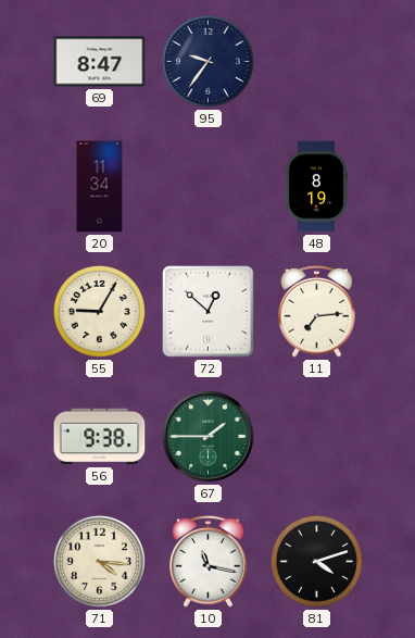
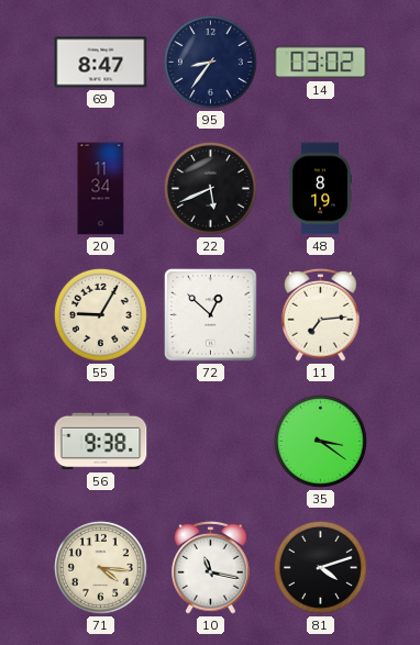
95: 9:36 -> 8:36 (210, 62)
14: none -> 03:02 (321, 63)
22: none -> 5:41 (210, 188)
67: 1:45 -> none (209, 437)
35: none -> 3:21 (320, 441)
